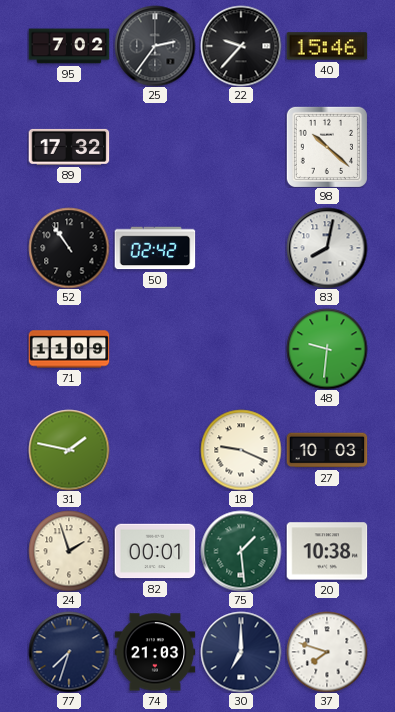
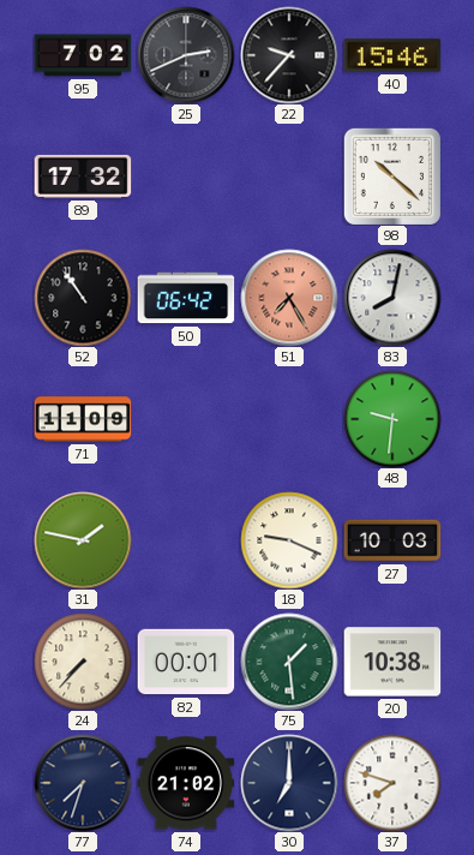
25: 2:36 -> 2:41 (186, 55)
50: 02:42 -> 06:42 (186, 298)
51: none -> 7:25 (289, 298)
24: 1:57 -> 7:37 (83, 662)
74: 21:03 -> 21:02 (186, 783)
